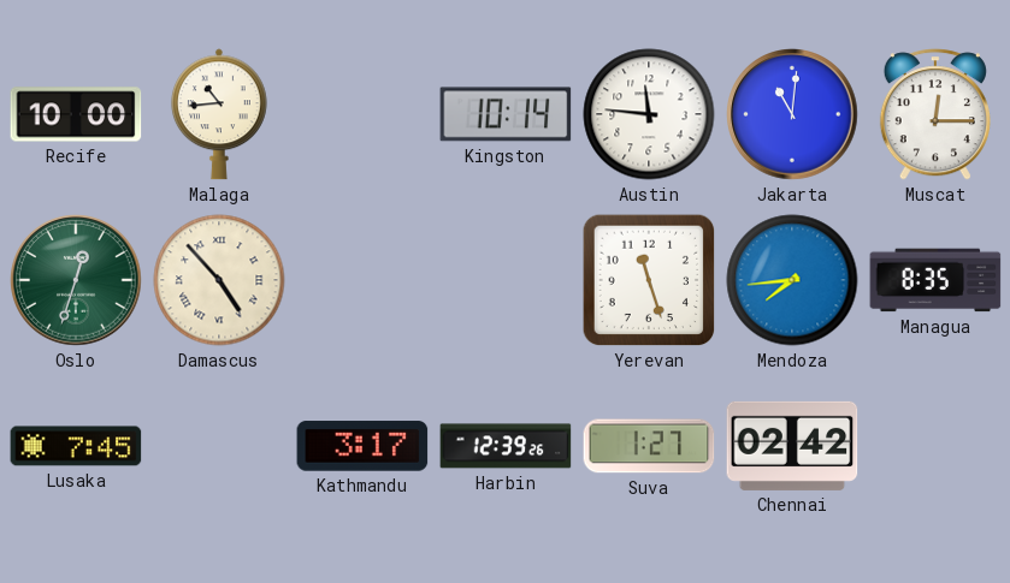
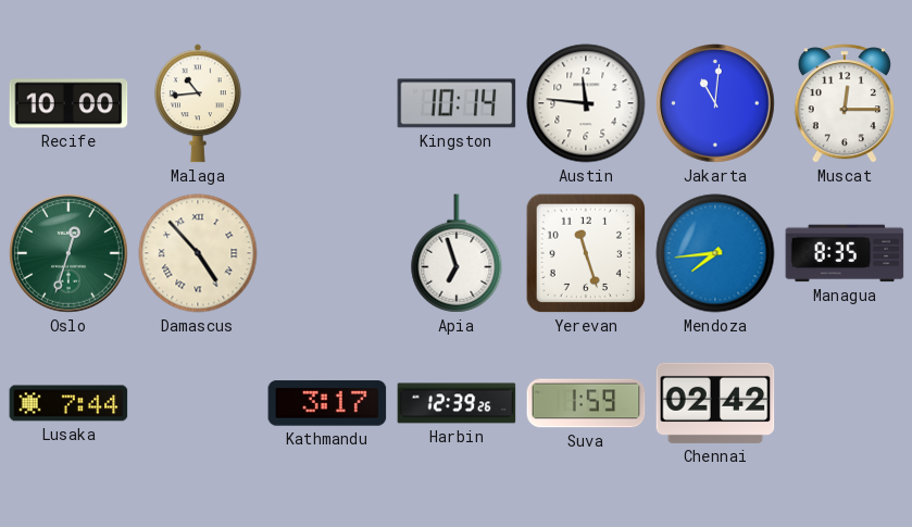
Apia: none -> 6:57 (457, 253)
Lusaka: 7:45 -> 7:44 (68, 403)
Suva: 1:27 -> 1:59 (586, 403)
